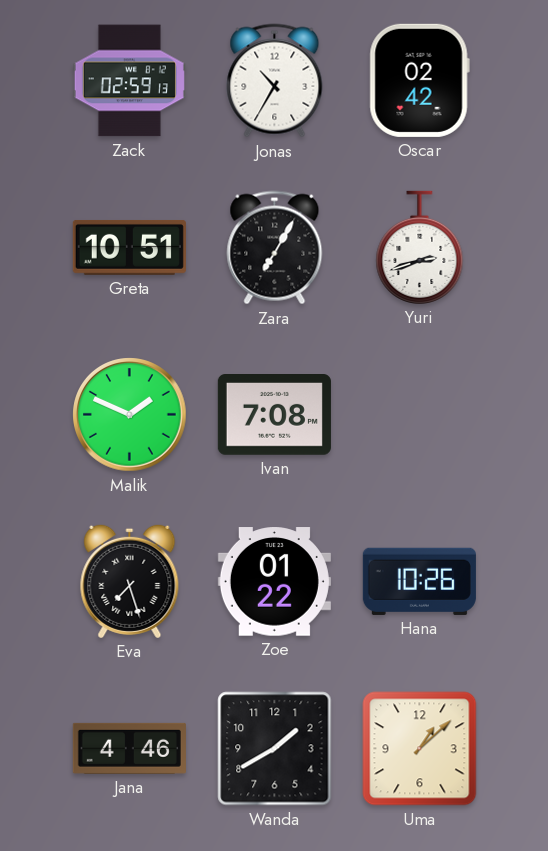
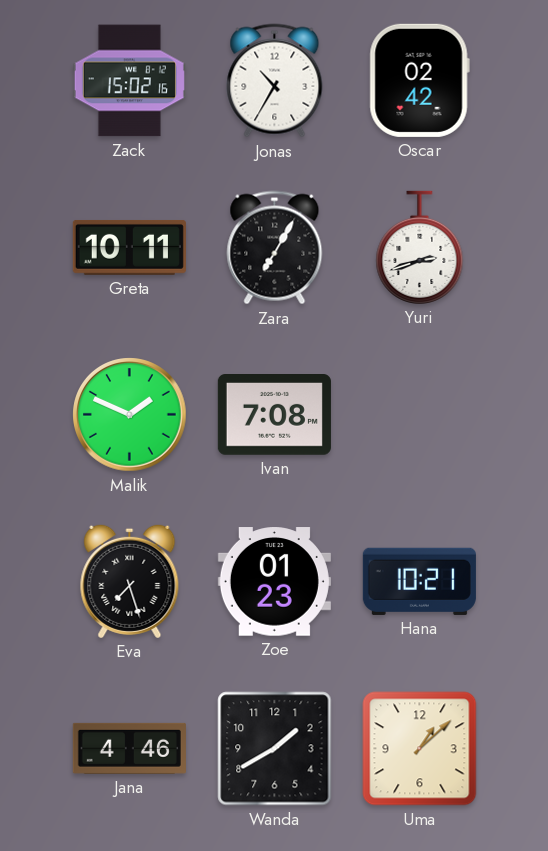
Zack: 02:59 -> 15:02 (129, 81)
Greta: 10:51 -> 10:11 (129, 247)
Zoe: 01:22 -> 01:23 (274, 582)
Hana: 10:26 -> 10:21 (419, 581)
